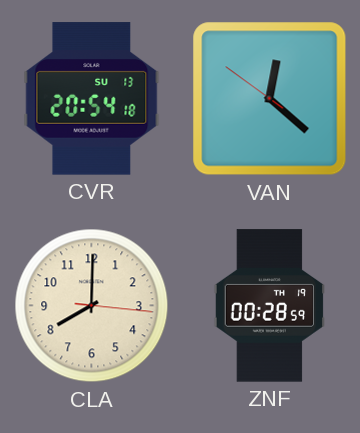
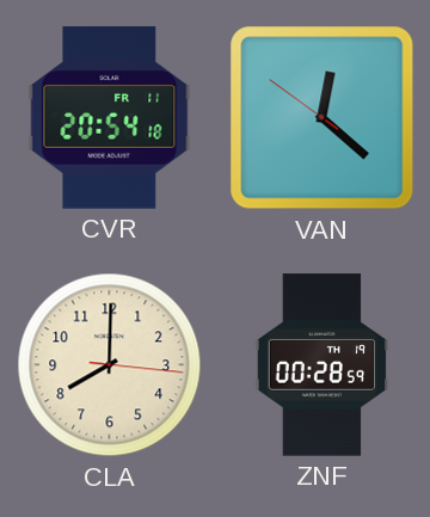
CVR date: SU 13 -> FR 11 (110, 118)
